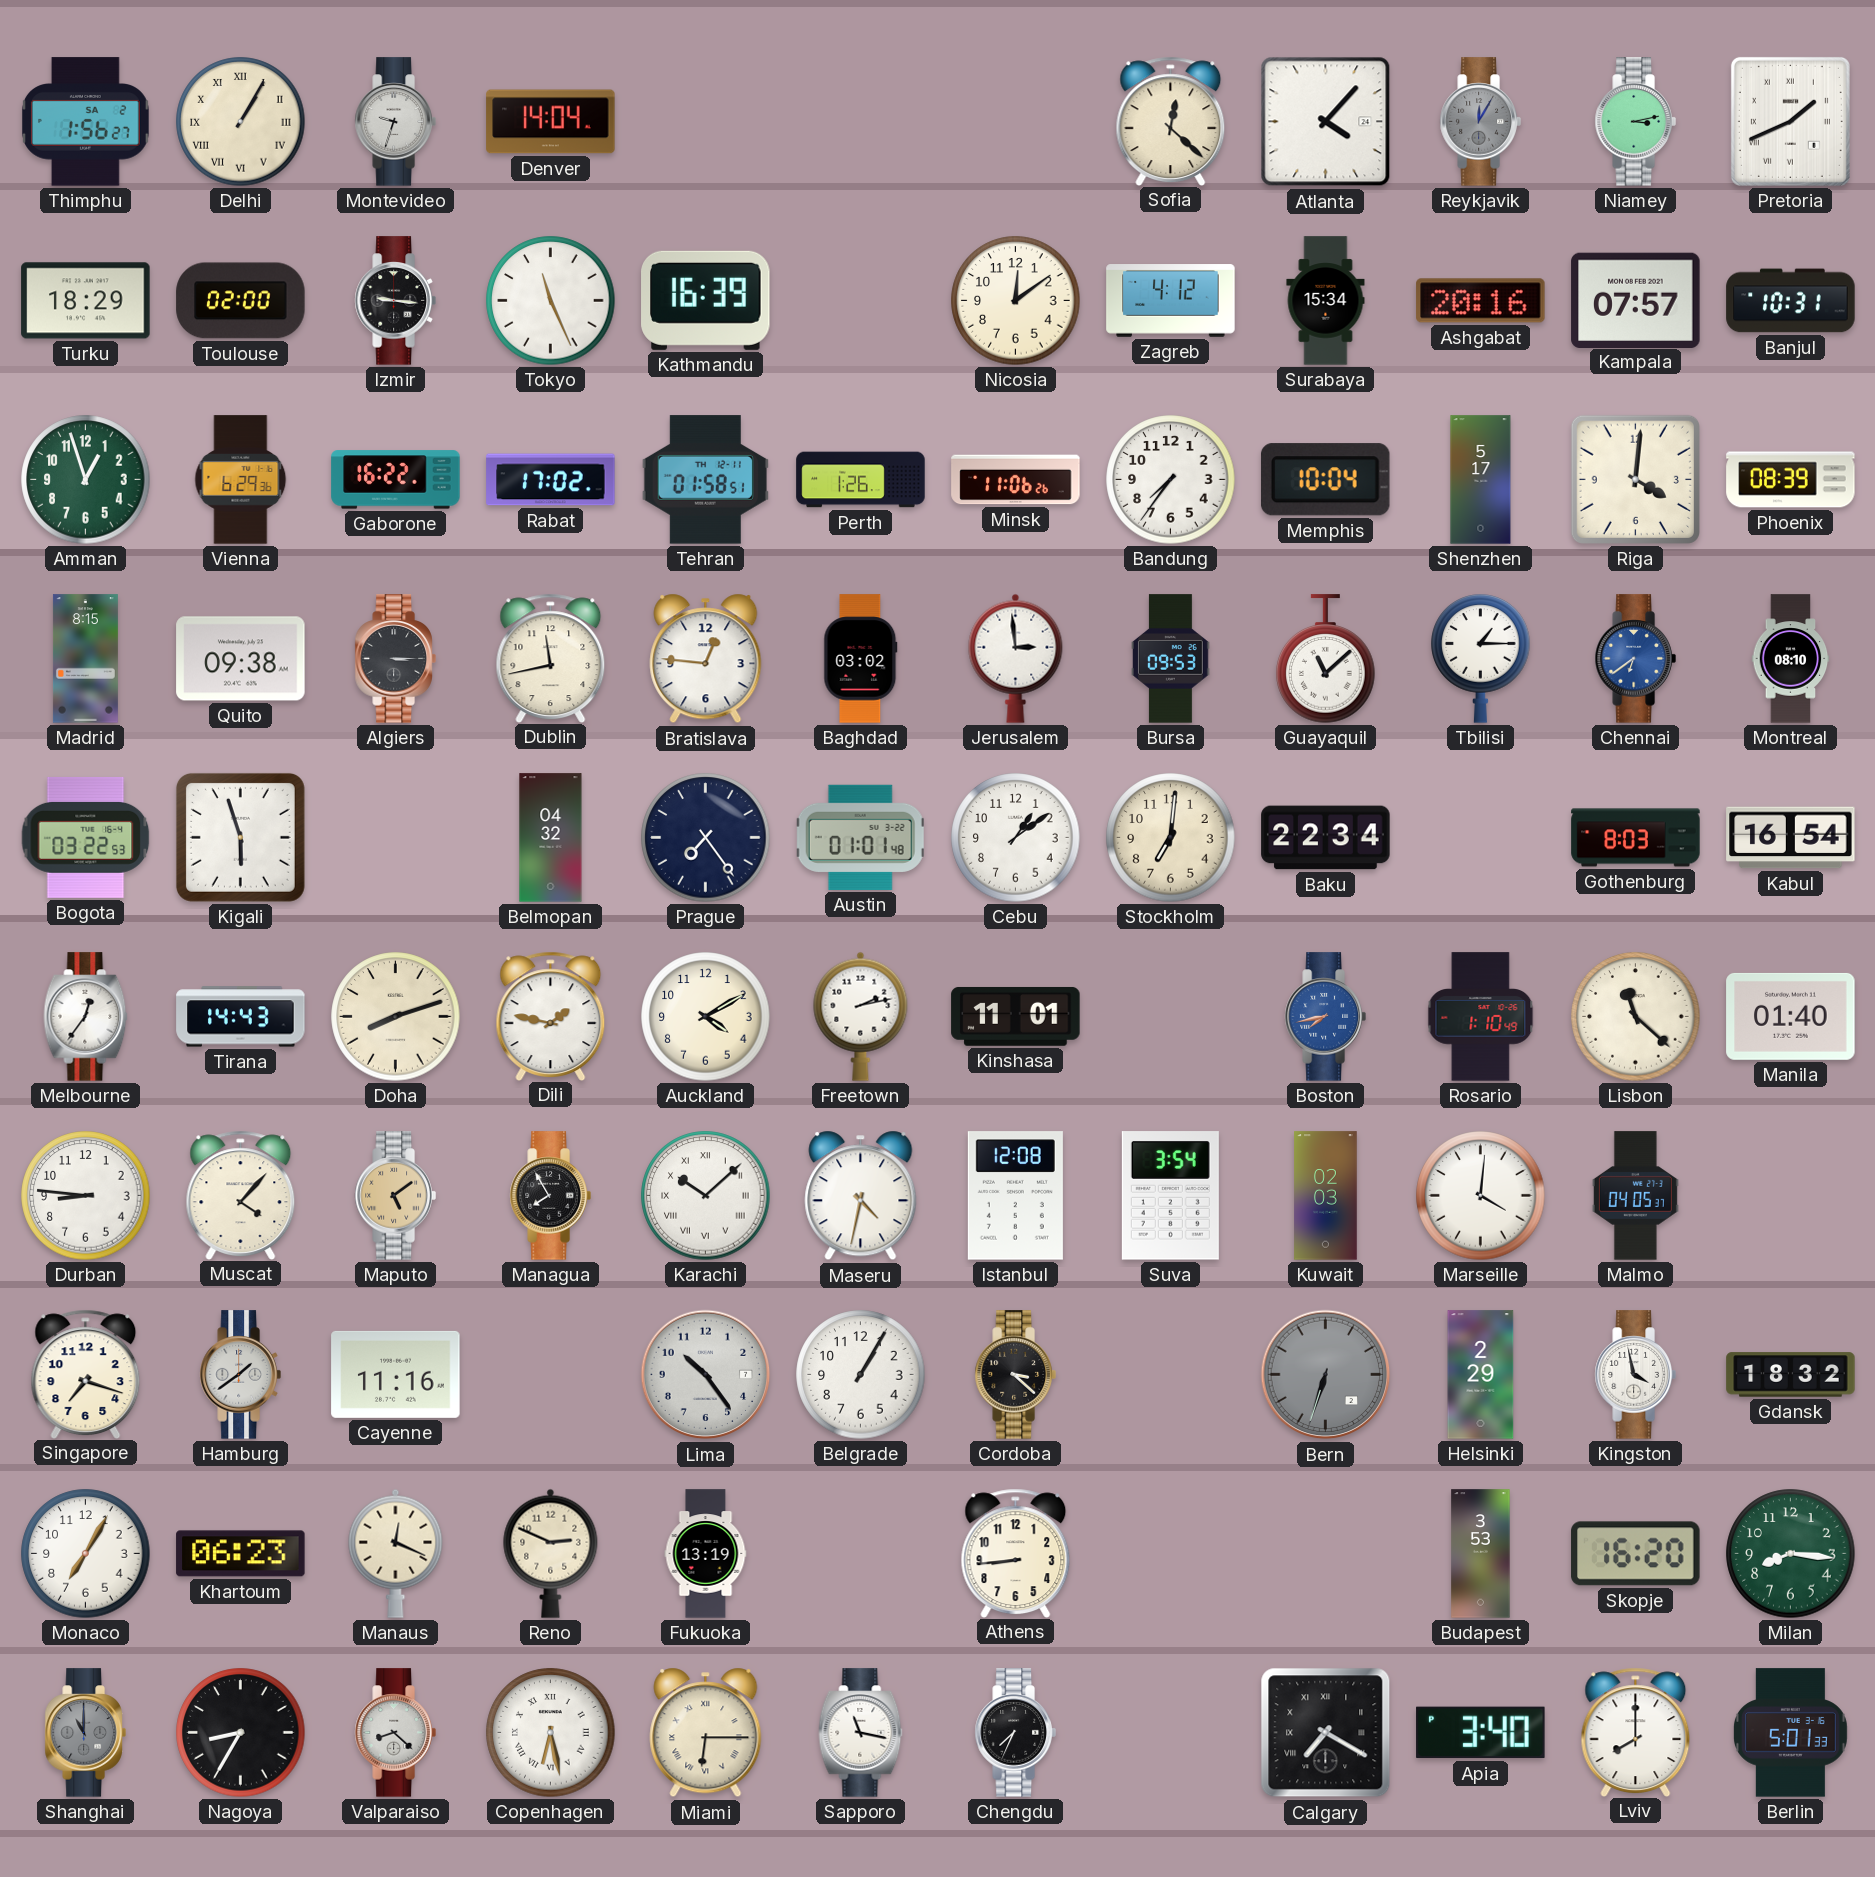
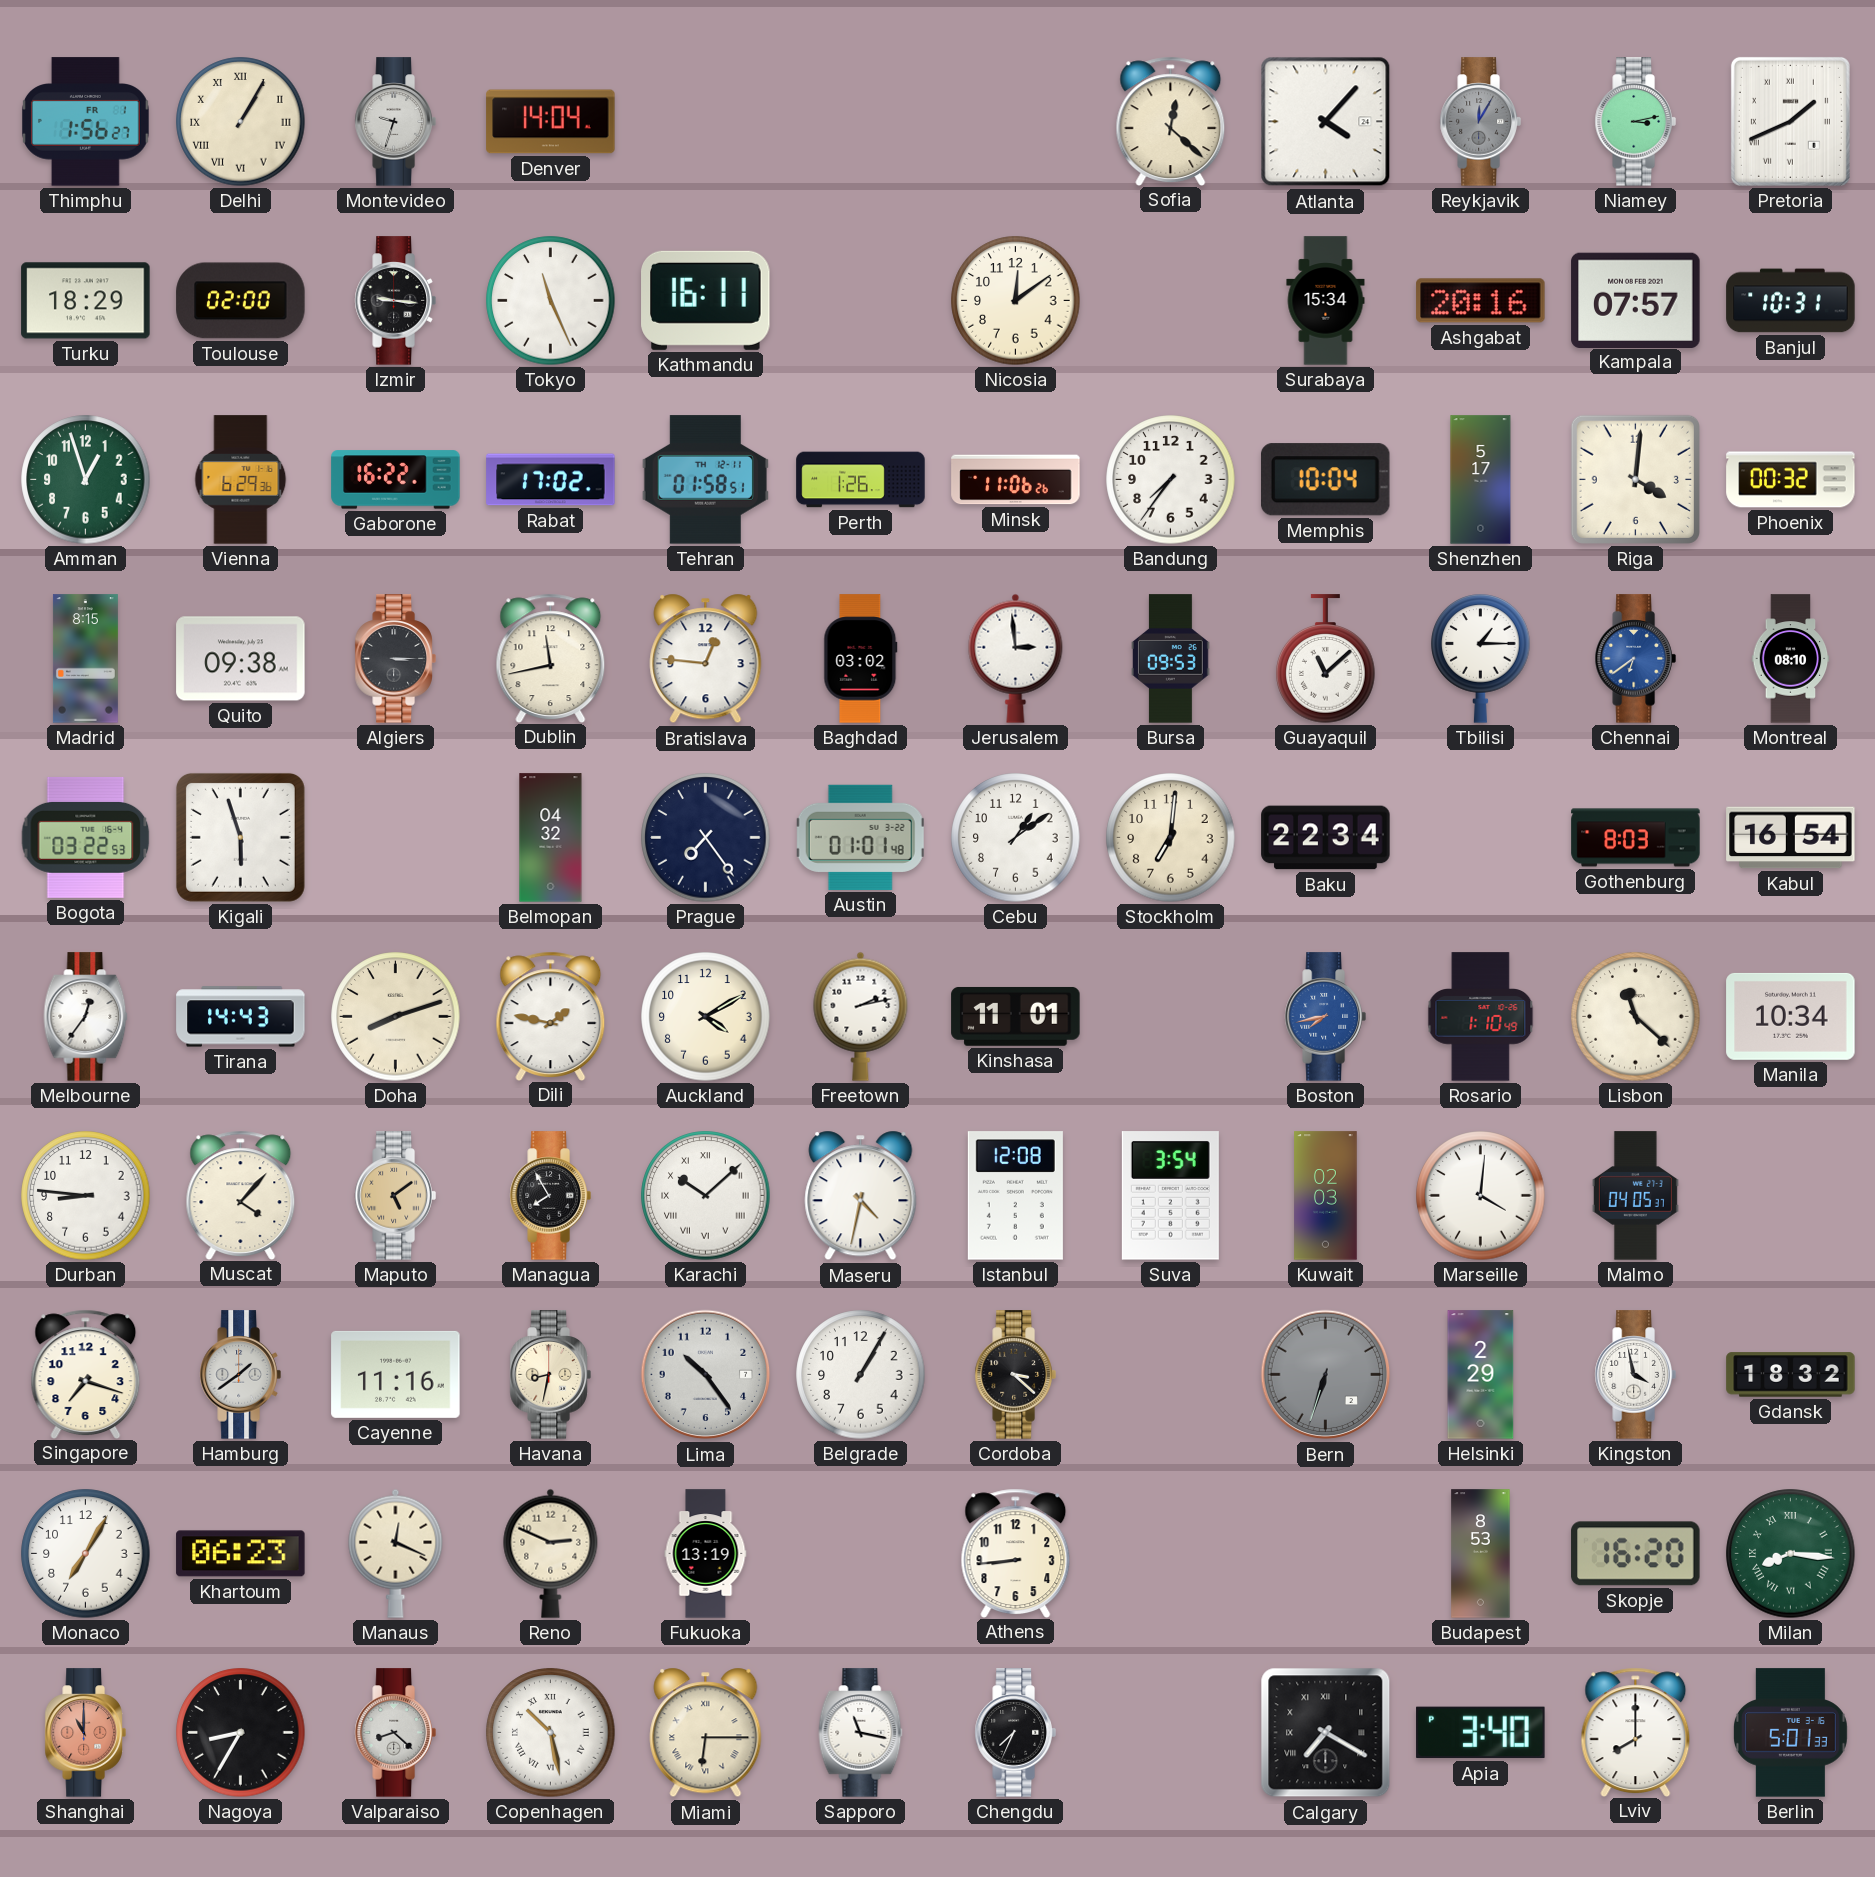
Thimphu date: SA 2 -> FR 1 (86, 122)
Kathmandu: 16:39 -> 16:11 (706, 300)
Zagreb: 4:12 -> none (1171, 301)
Phoenix: 08:39 -> 00:32 (1791, 480)
Manila: 01:40 -> 10:34 (1791, 1016)
Havana: none -> 8:32 (550, 1375)
Budapest: 3:53 -> 8:53 (1481, 1554)
Milan numerals: Arabic -> Roman (1791, 1554)
Shanghai dial: grey -> salmon (85, 1733)
Copenhagen: 6:28 -> 10:28 (551, 1733)
